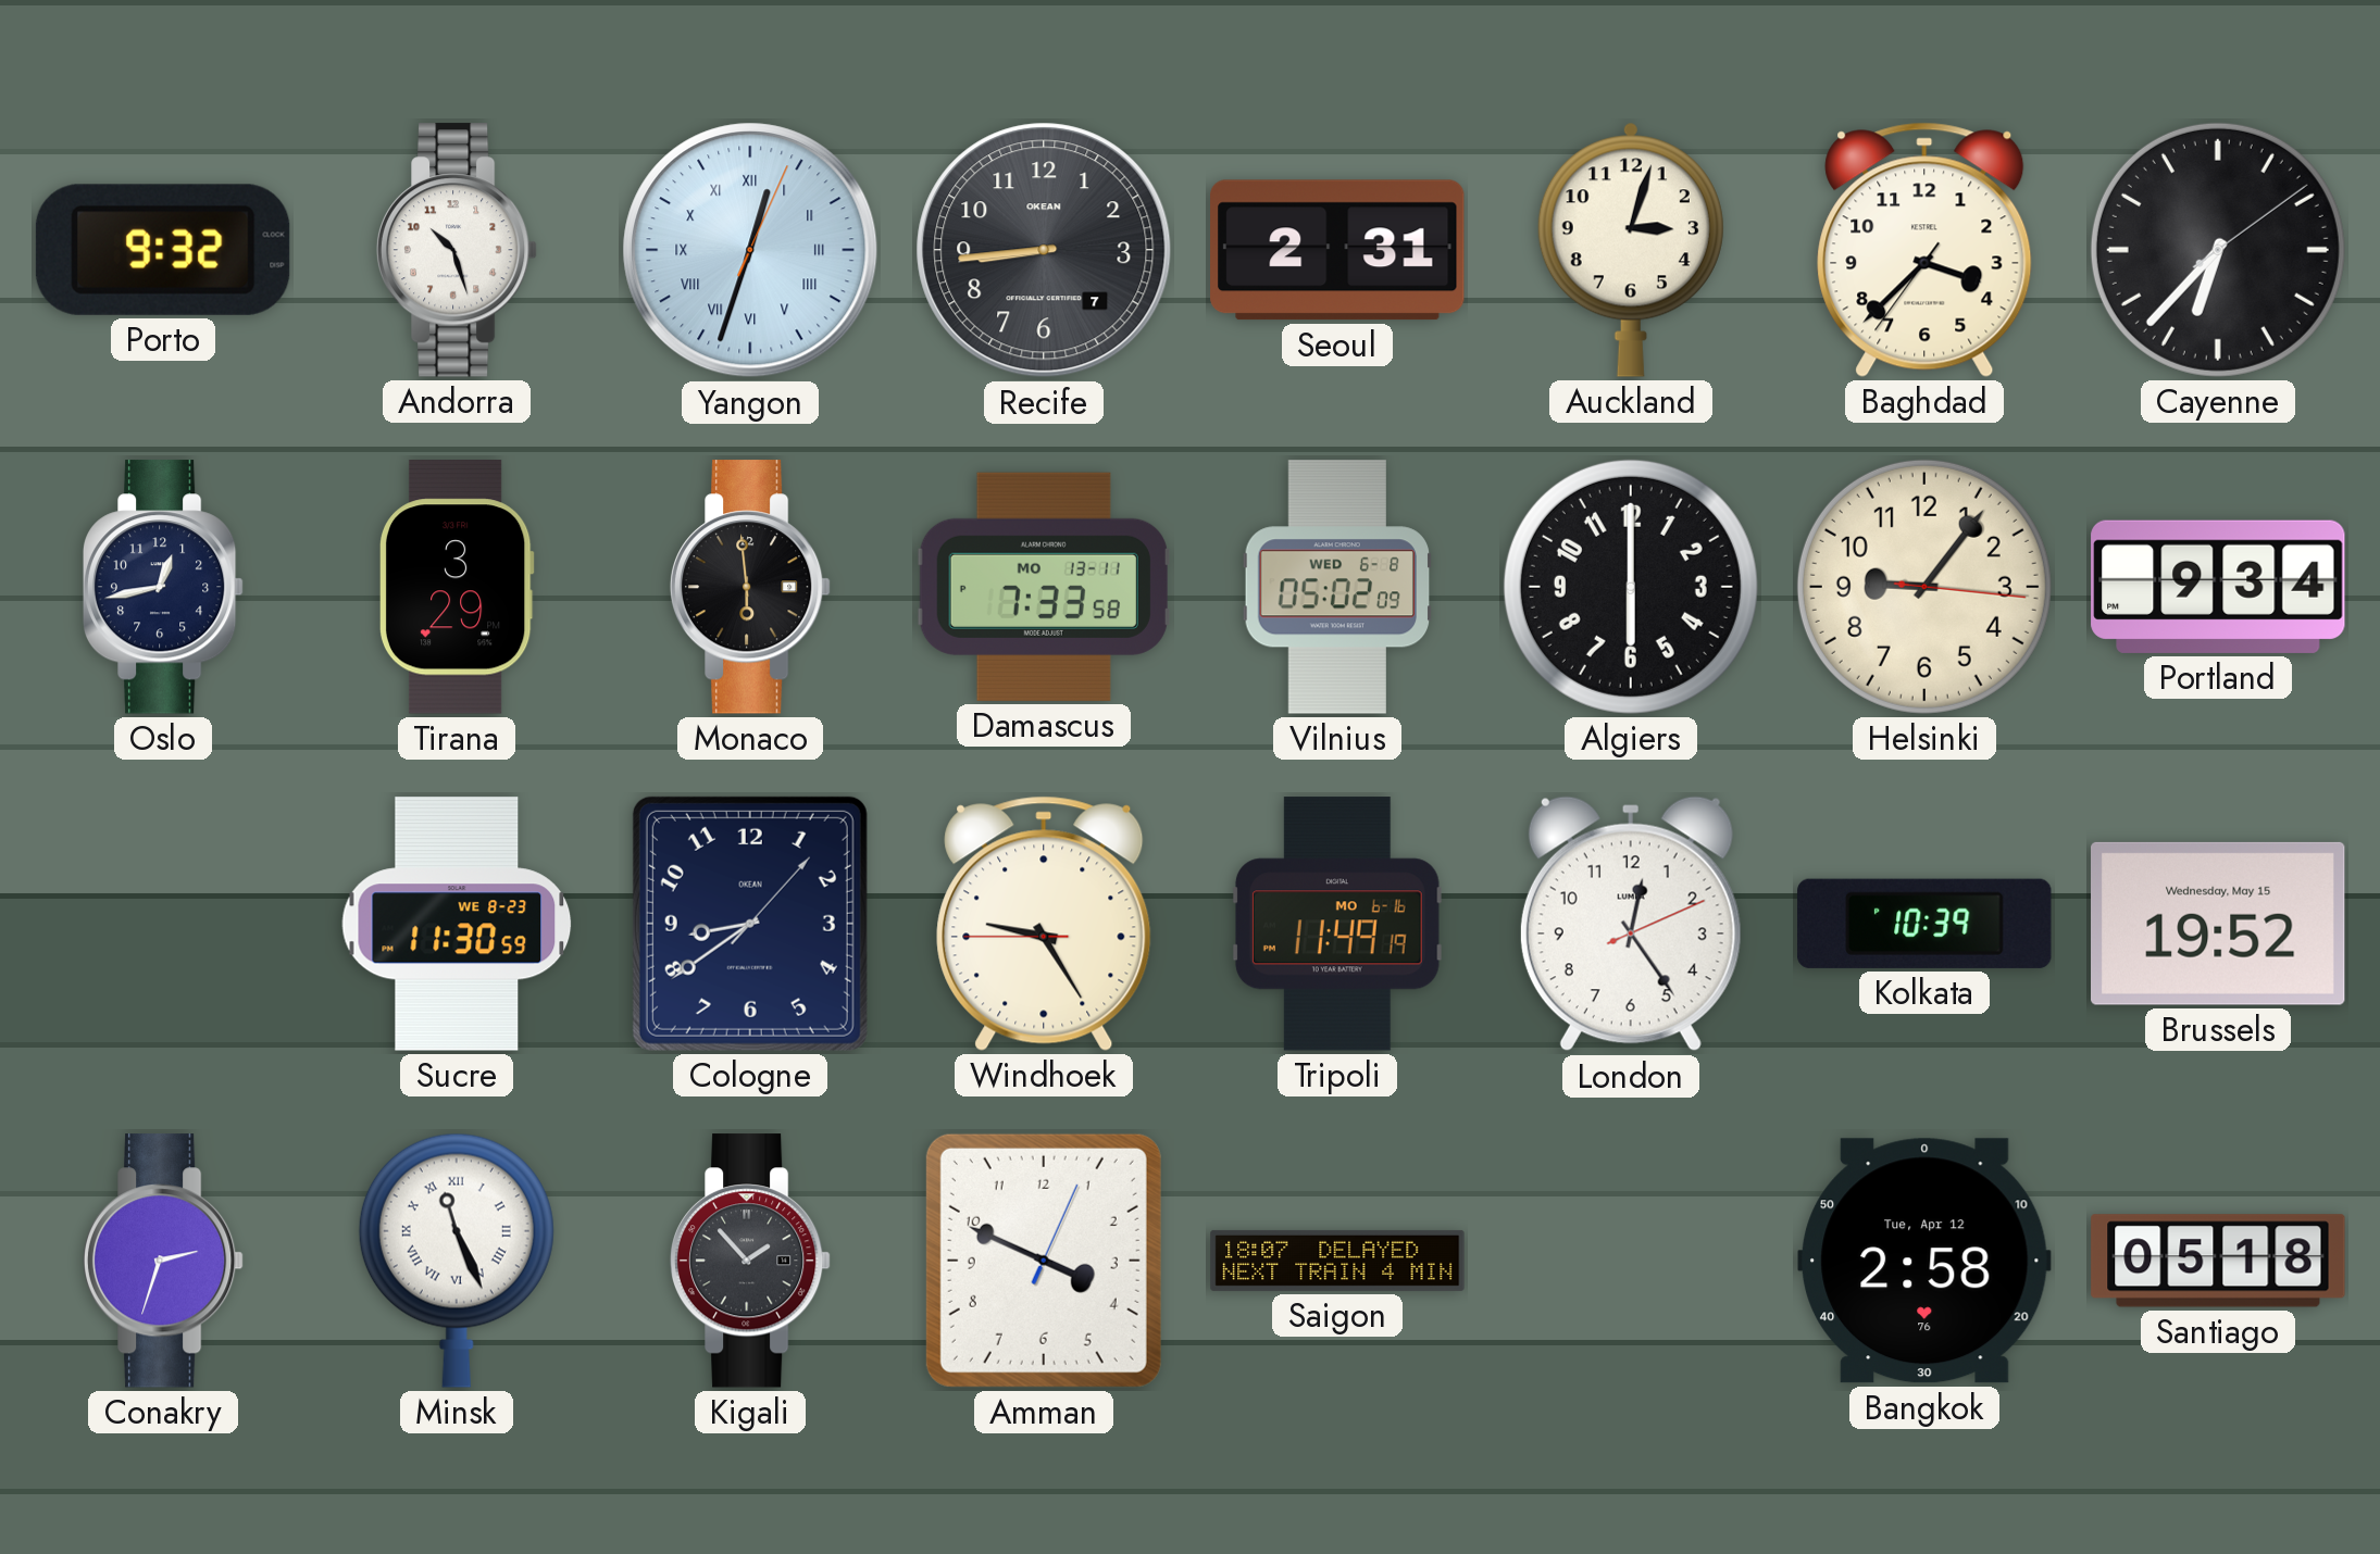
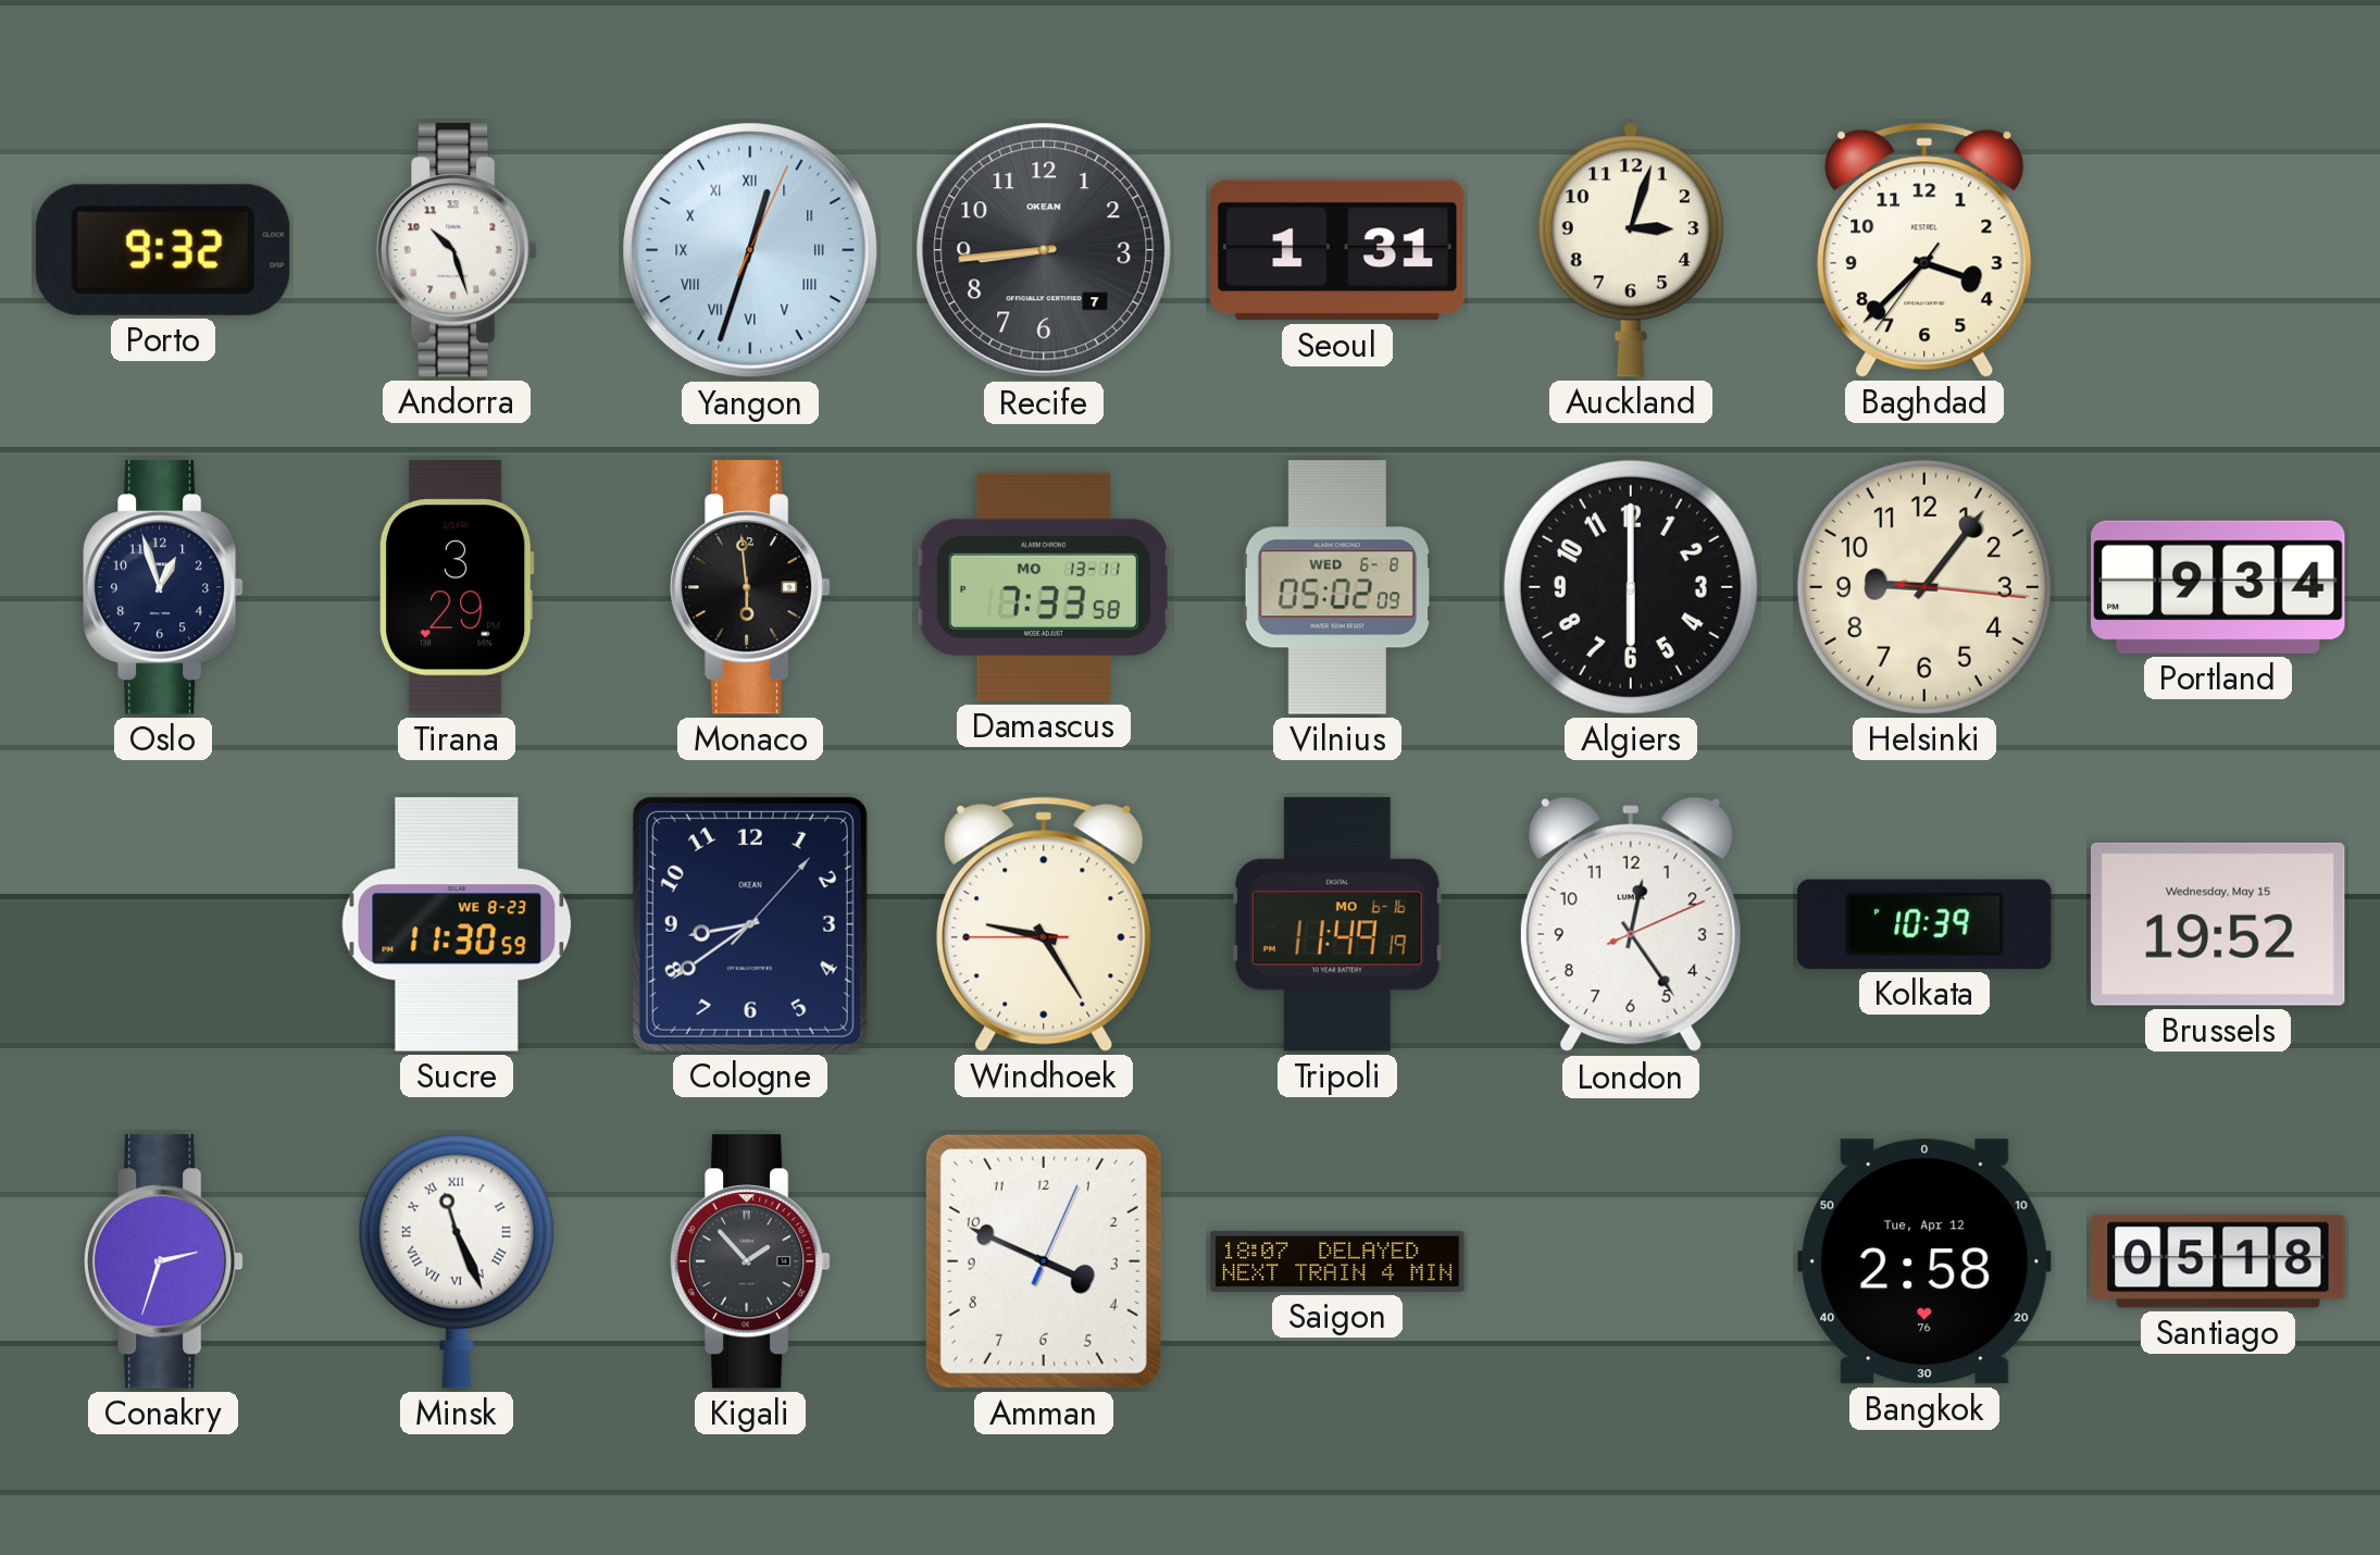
Seoul: 2:31 -> 1:31 (1337, 250)
Cayenne: 6:37 -> none (2218, 250)
Oslo: 12:43 -> 12:57 (163, 587)
